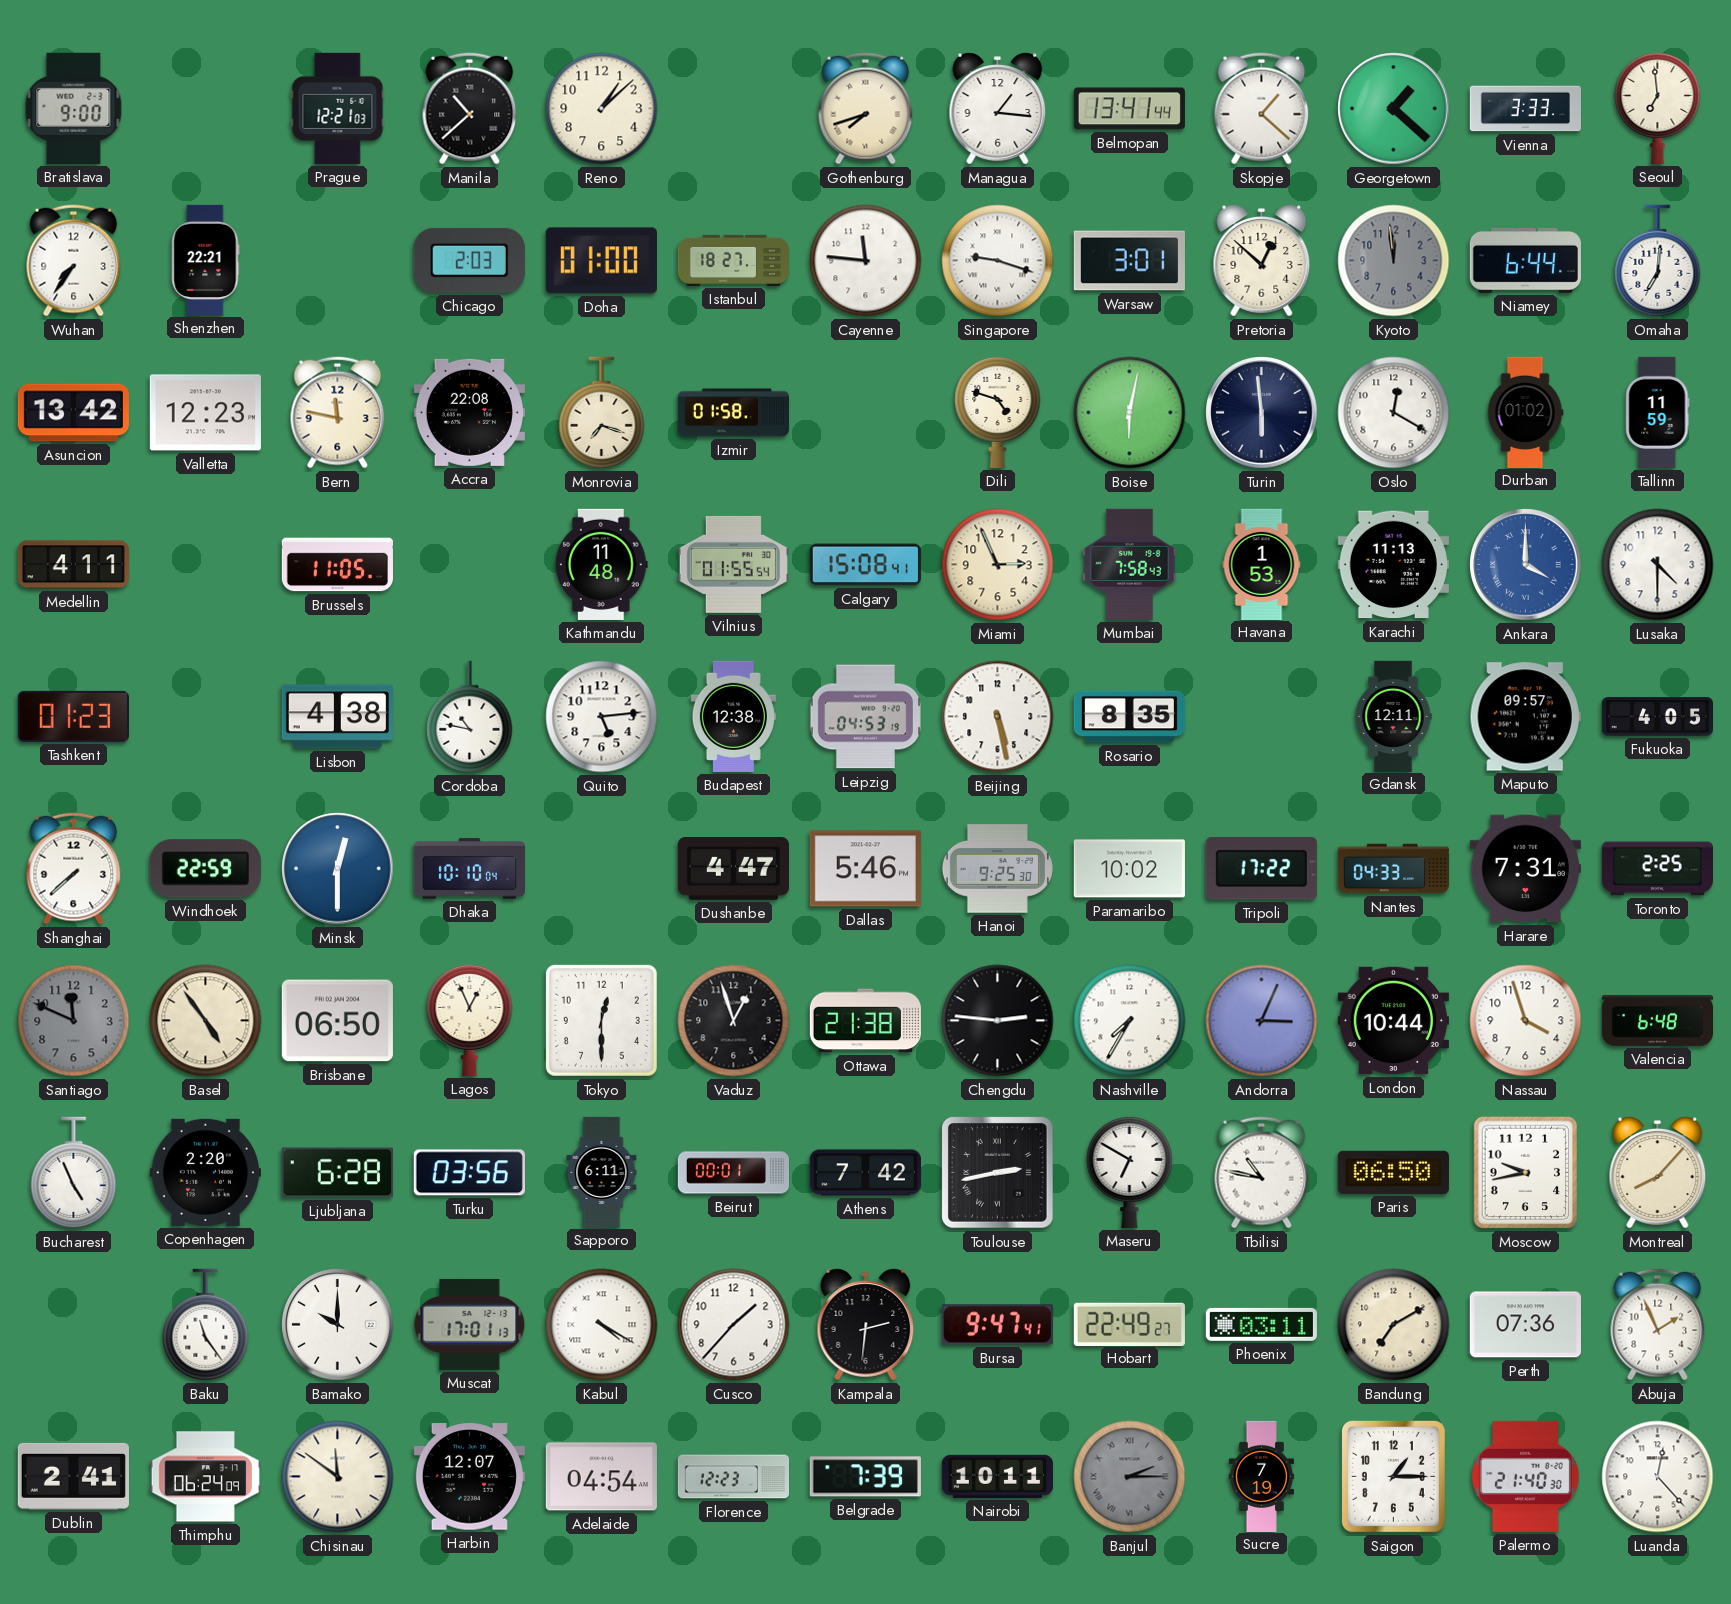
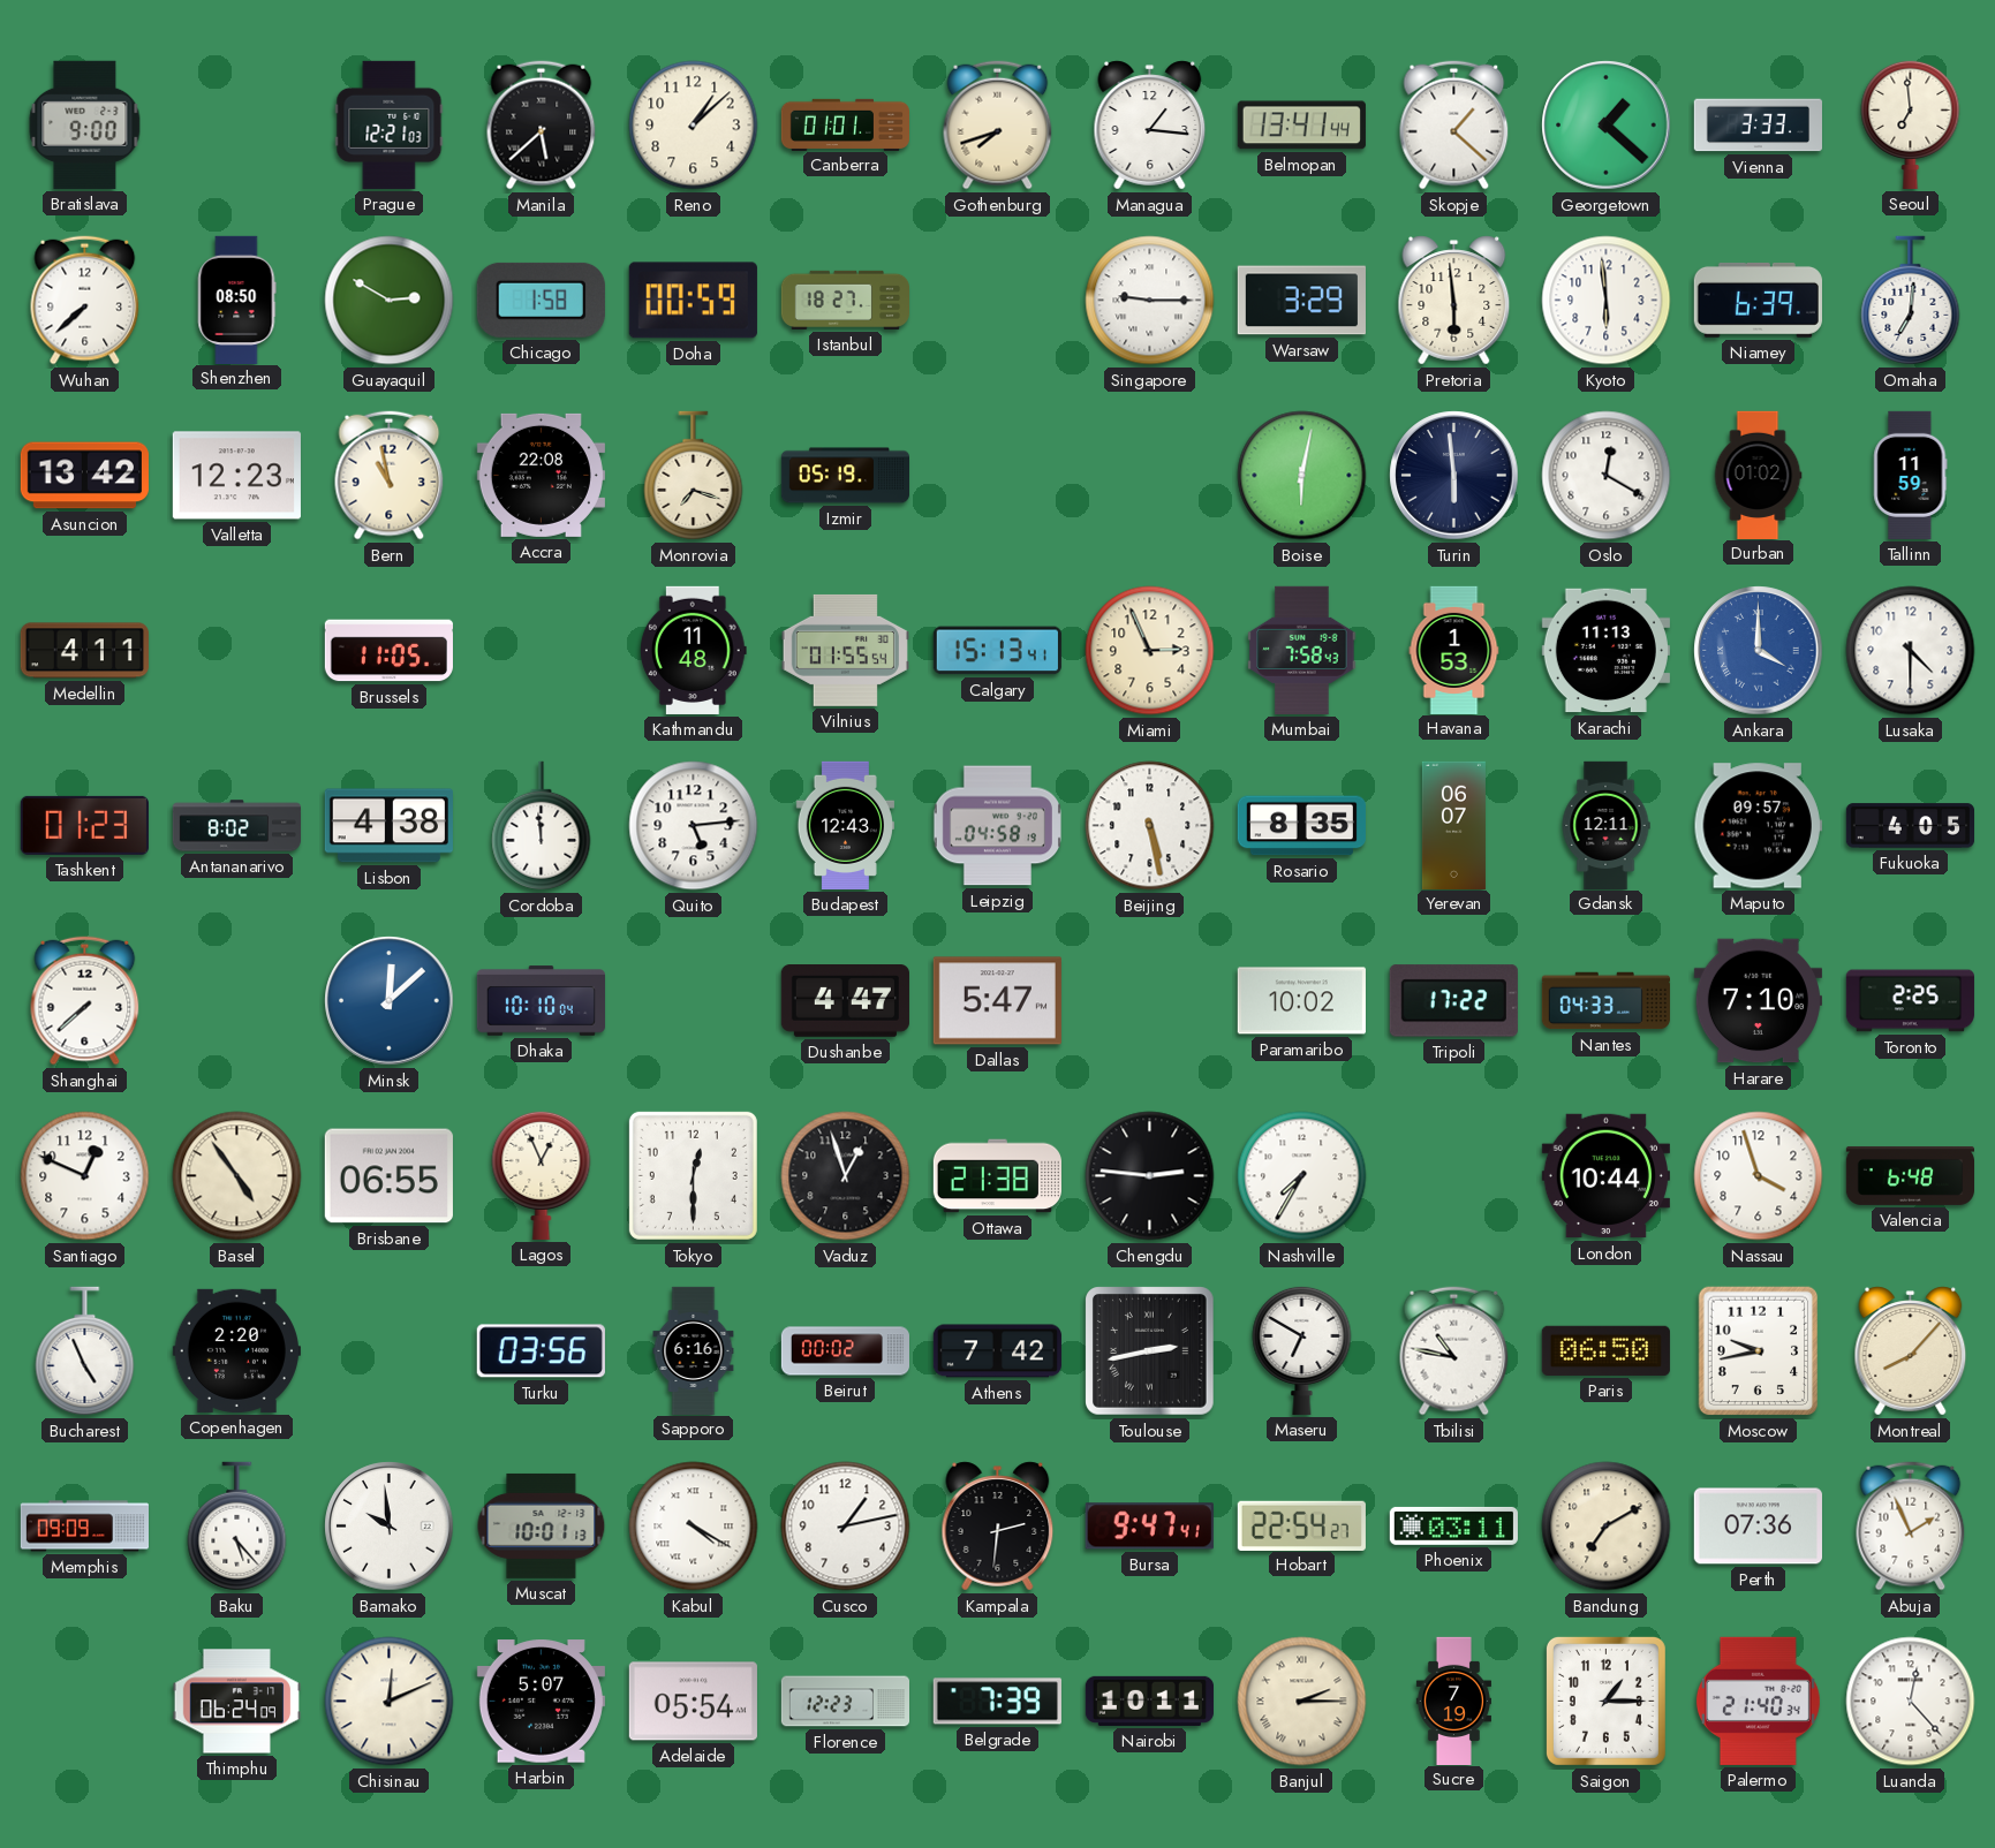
Manila: 10:38 -> 5:38 (542, 126)
Canberra: none -> 01:01 (845, 124)
Wuhan: 7:36 -> 7:38 (85, 301)
Shenzhen: 22:21 -> 08:50 (236, 300)
Guayaquil: none -> 2:50 (390, 301)
Chicago: 2:03 -> 1:58 (541, 300)
Doha: 01:00 -> 00:59 (693, 301)
Cayenne: 11:46 -> none (866, 261)
Singapore: 9:18 -> 9:15 (1150, 301)
Warsaw: 3:01 -> 3:29 (1301, 301)
Pretoria: 12:52 -> 5:59 (1454, 301)
Kyoto: 11:59 -> 5:59 (1607, 301)
Kyoto dial: grey -> white (1607, 301)
Niamey: 6:44 -> 6:39 (1758, 300)
Bern: 11:47 -> 10:58 (390, 476)
Izmir: 01:58 -> 05:19 (845, 476)
Dili: 4:48 -> none (998, 412)
Calgary: 15:08 -> 15:13 (997, 651)
Antananarivo: none -> 8:02 (236, 826)
Cordoba: 10:47 -> 11:59 (542, 826)
Budapest: 12:38 -> 12:43 (845, 825)
Leipzig: 04:53 -> 04:58 (997, 826)
Yerevan: none -> 06:07 (1453, 825)
Windhoek: 22:59 -> none (205, 869)
Minsk: 12:30 -> 12:08 (390, 1001)
Dallas: 5:46 -> 5:47 (997, 1001)
Hanoi: 9:25 -> none (997, 869)
Harare: 7:31 -> 7:10 (1758, 1001)
Santiago: 11:49 -> 12:49 (85, 1176)
Santiago dial: grey -> white (85, 1176)
Brisbane: 06:50 -> 06:55 (388, 1176)
Andorra: 3:04 -> none (1262, 1021)
Ljubljana: 6:28 -> none (337, 1173)
Sapporo: 6:11 -> 6:16 (694, 1350)
Beirut: 00:01 -> 00:02 (845, 1351)
Memphis: none -> 09:09 (84, 1527)
Baku: 11:24 -> 5:23 (237, 1527)
Bamako: 10:00 -> 9:59 (390, 1527)
Muscat: 17:01 -> 10:01 (542, 1525)
Cusco: 1:37 -> 1:13 (846, 1527)
Hobart: 22:49 -> 22:54 (1301, 1525)
Dublin: 2:41 -> none (73, 1476)
Chisinau: 11:51 -> 12:11 (390, 1702)
Harbin: 12:07 -> 5:07 (541, 1702)
Adelaide: 04:54 -> 05:54 (693, 1702)
Banjul dial: grey -> cream (1302, 1702)
Palermo: 21:40:30 -> 21:40:34 (1758, 1701)
